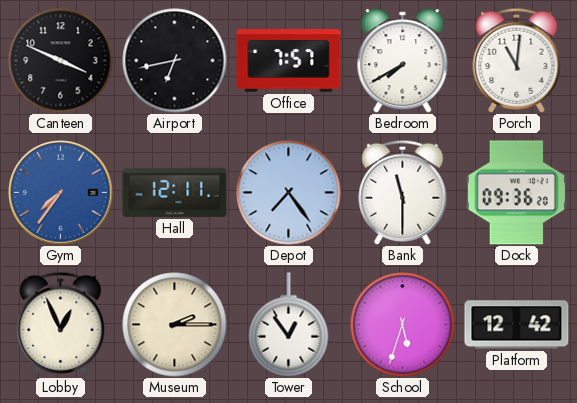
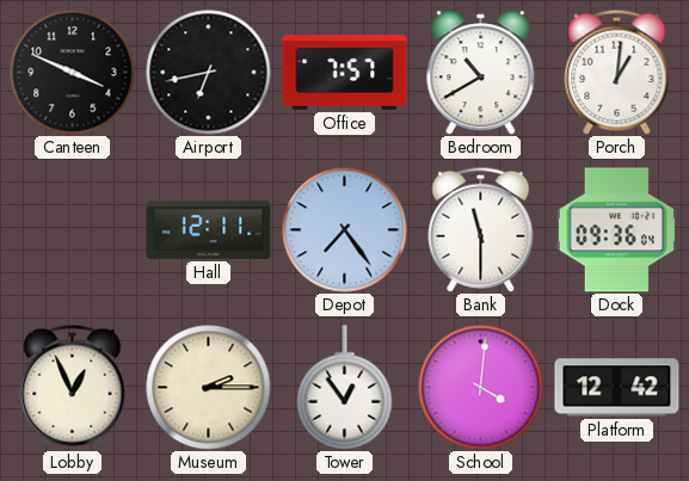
Bedroom: 7:40 -> 10:40 (481, 73)
Porch: 11:01 -> 1:01 (617, 72)
Gym: 7:36 -> none (61, 193)
Dock: 09:36:20 -> 09:36:04 (616, 230)
School: 5:33 -> 4:01 (481, 388)
